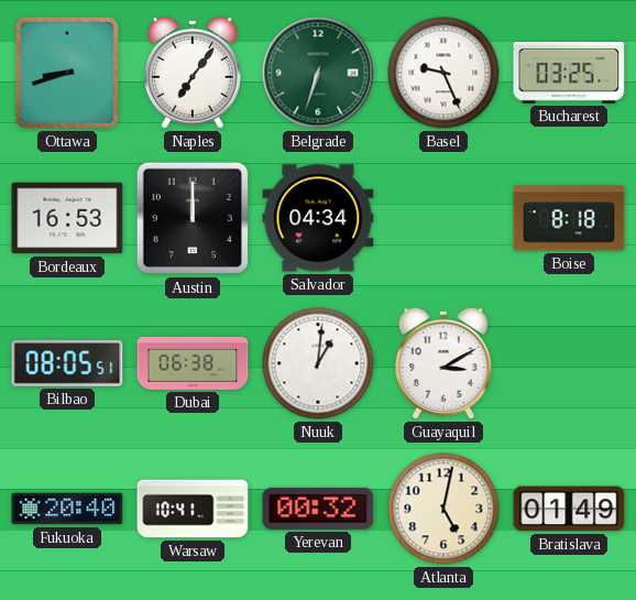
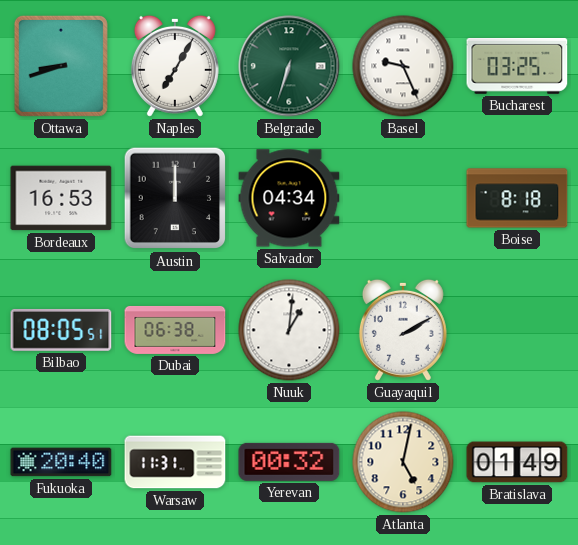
Naples: 7:06 -> 7:05 (175, 66)
Guayaquil: 3:10 -> 2:10 (403, 330)
Warsaw: 10:41 -> 11:31 (175, 462)
